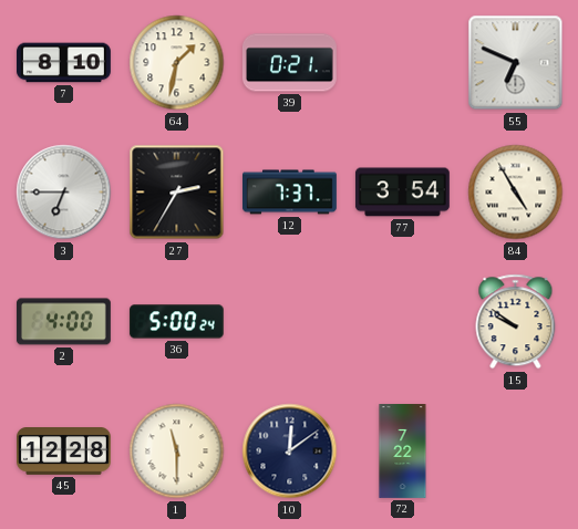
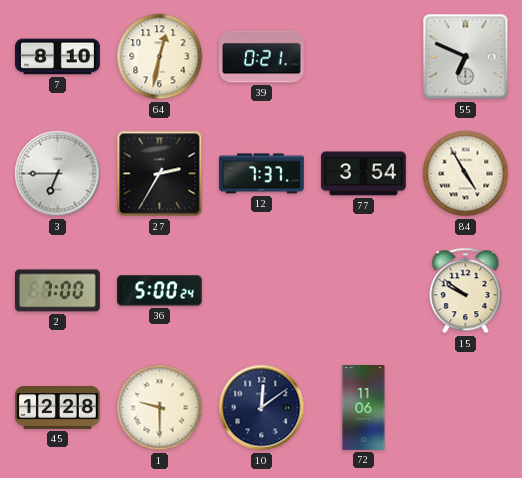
64: 1:32 -> 12:32 (160, 57)
2: 4:00 -> 7:00 (57, 291)
1: 11:30 -> 9:30 (160, 408)
72: 7:22 -> 11:06 (364, 408)
